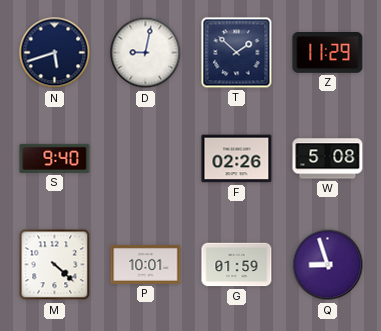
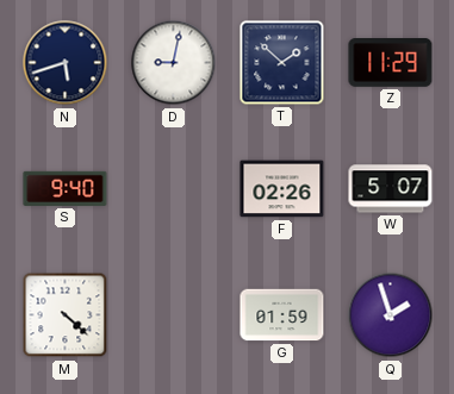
W: 5:08 -> 5:07 (391, 189)
P: 10:01 -> none (146, 265)
Q: 8:57 -> 1:57 (391, 315)
